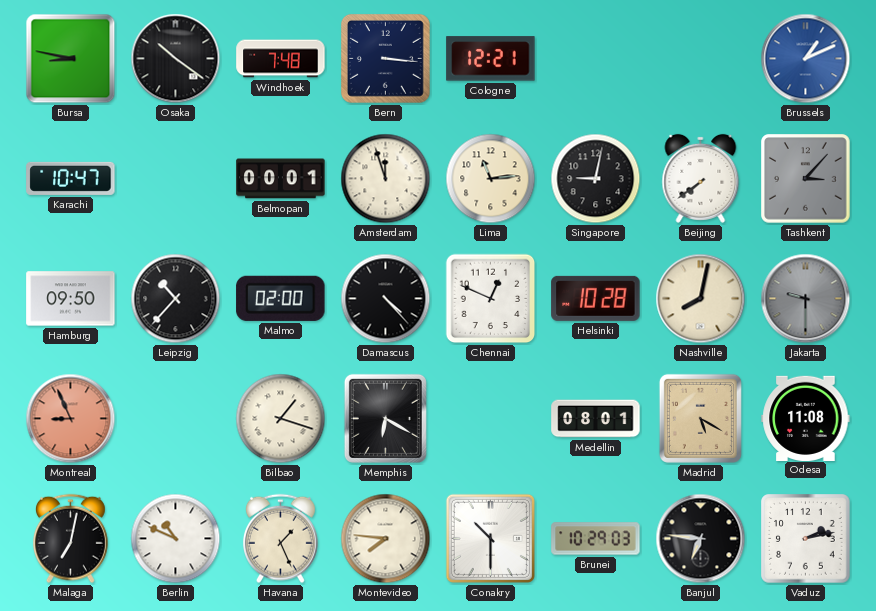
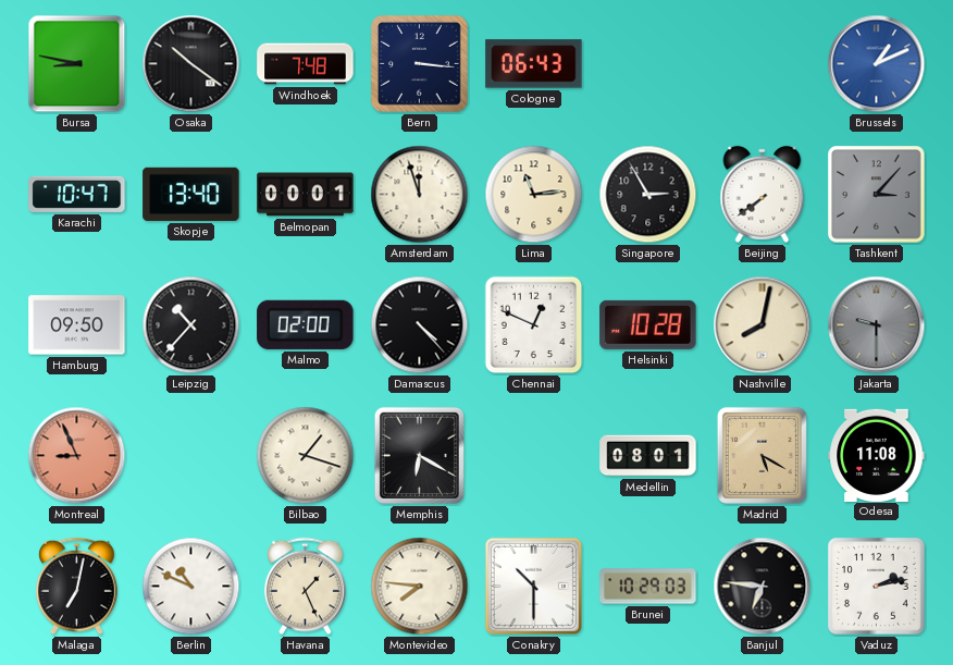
Cologne: 12:21 -> 06:43 (534, 64)
Skopje: none -> 13:40 (191, 194)
Singapore: 9:02 -> 2:55 (648, 195)
